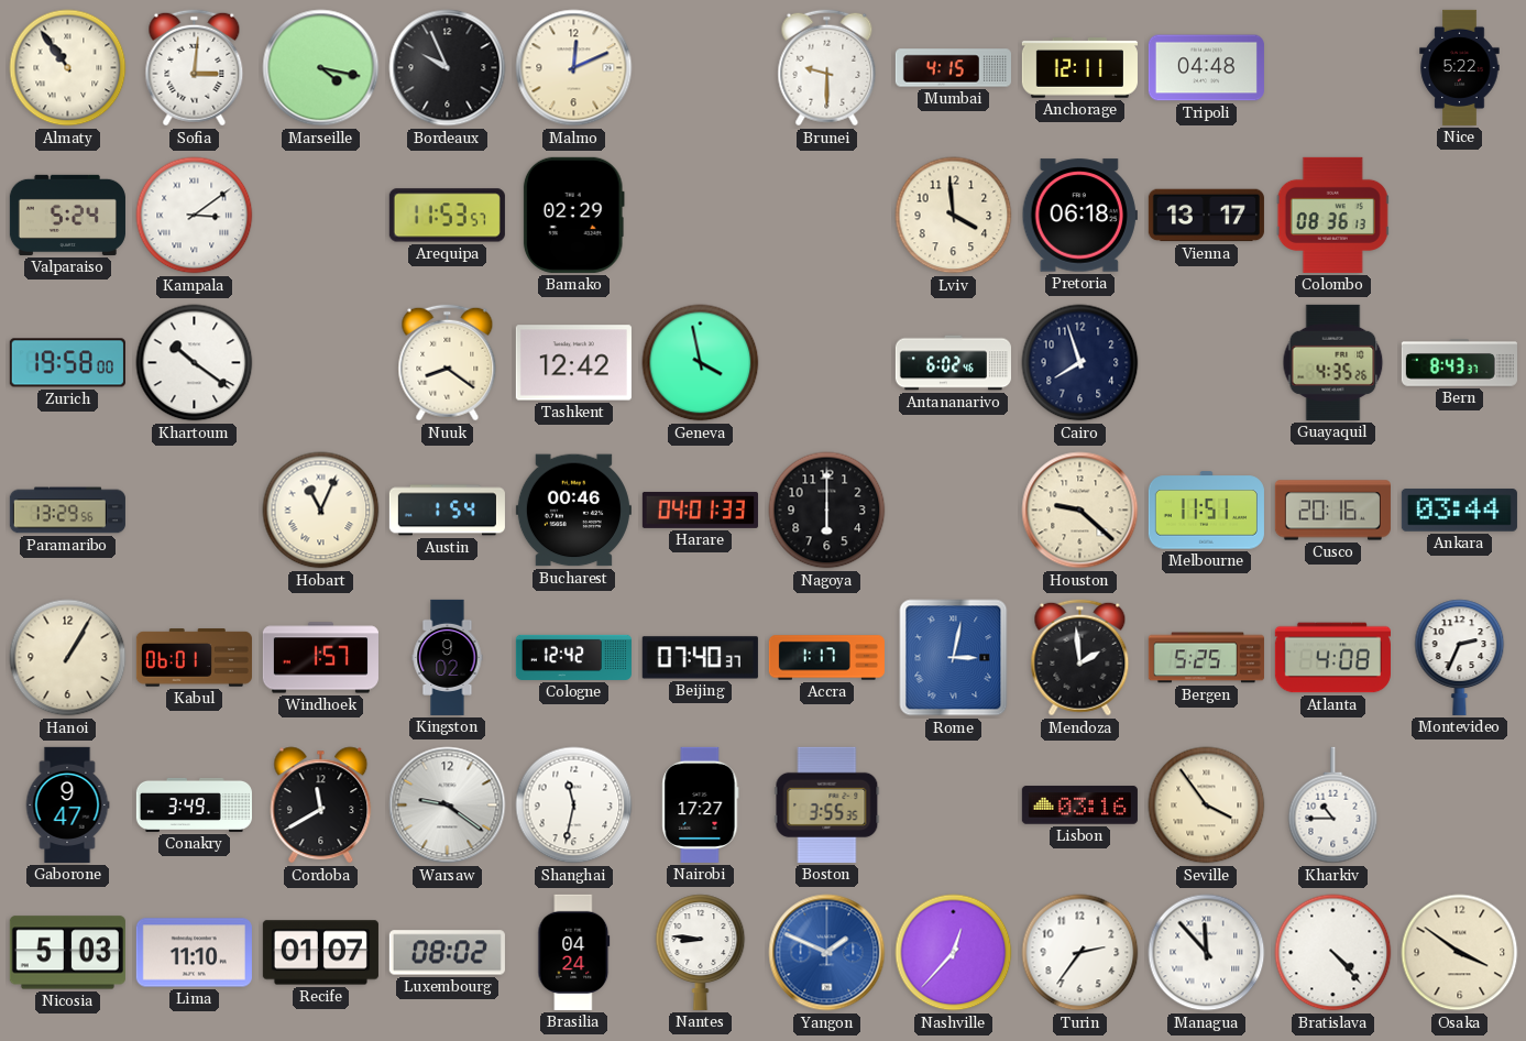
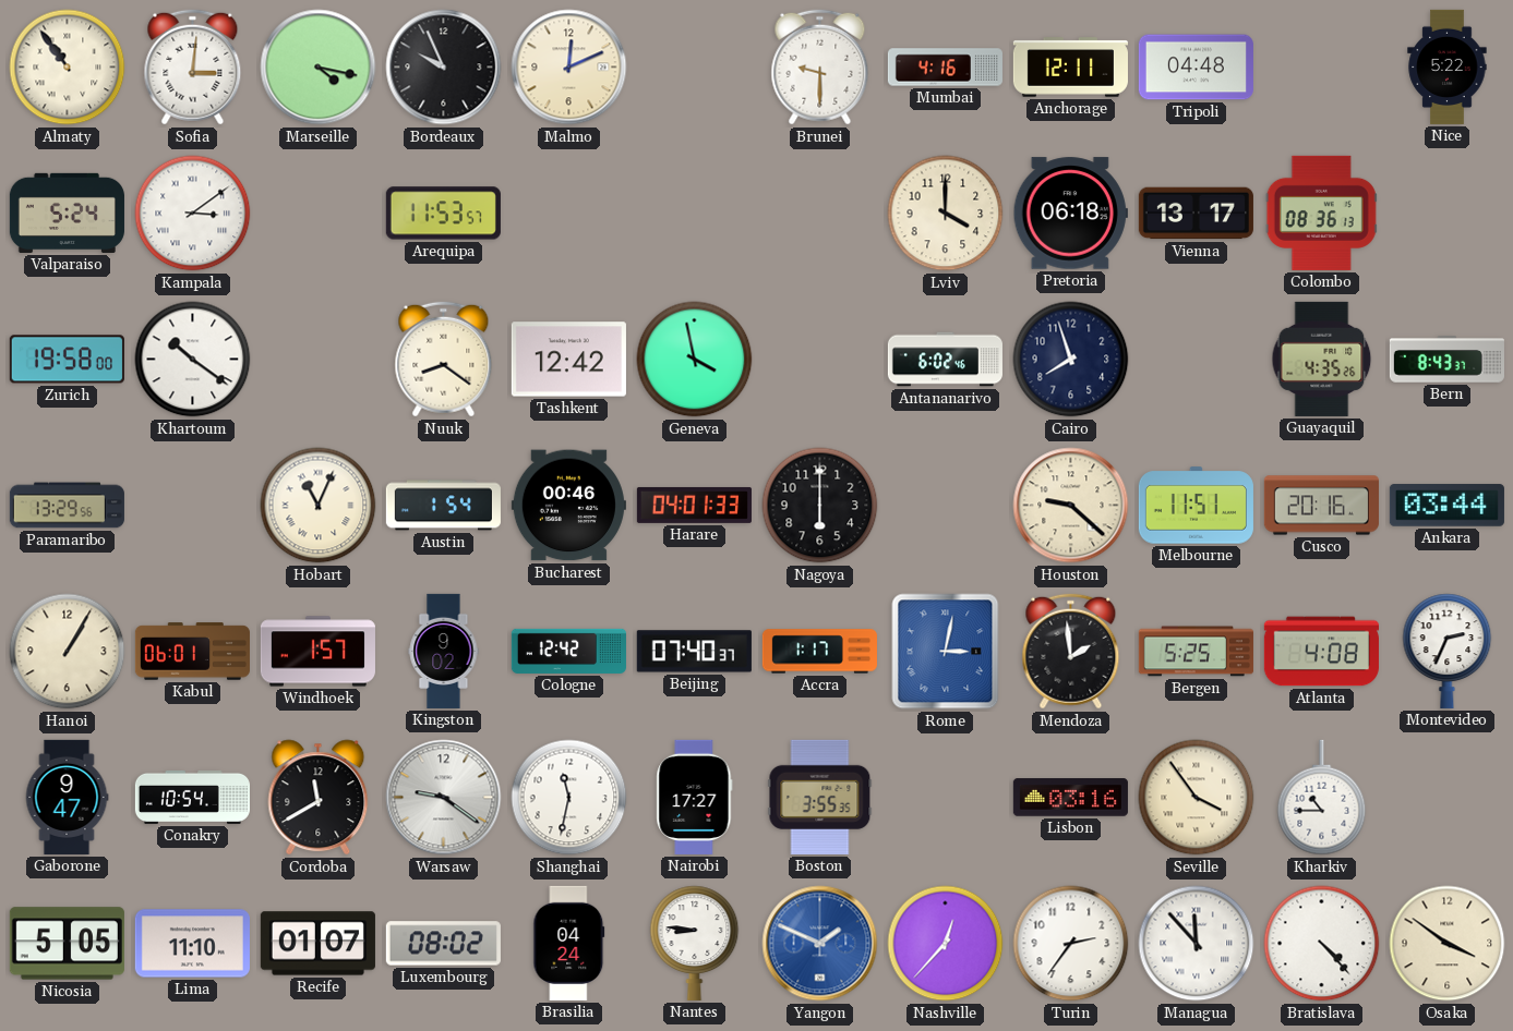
Mumbai: 4:15 -> 4:16 (945, 68)
Bamako: 02:29 -> none (573, 215)
Lviv: 3:59 -> 4:00 (946, 214)
Conakry: 3:49 -> 10:54 (192, 797)
Nicosia: 5:03 -> 5:05 (67, 944)
